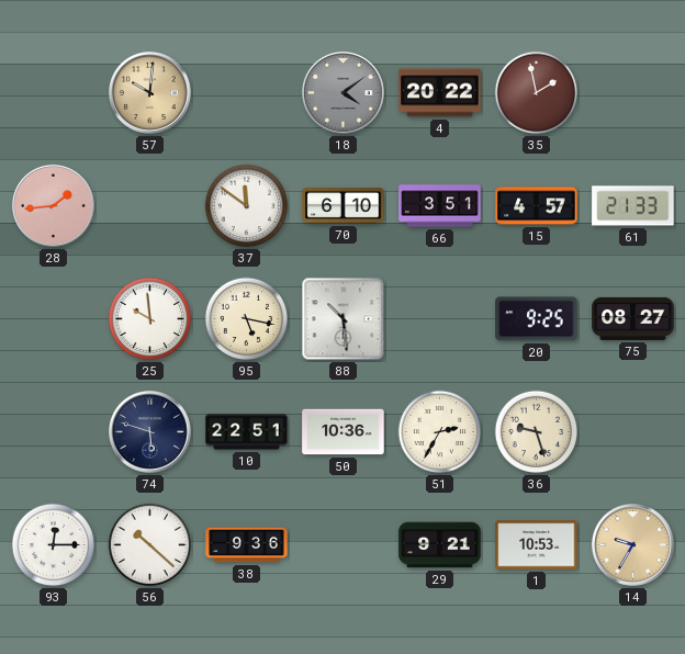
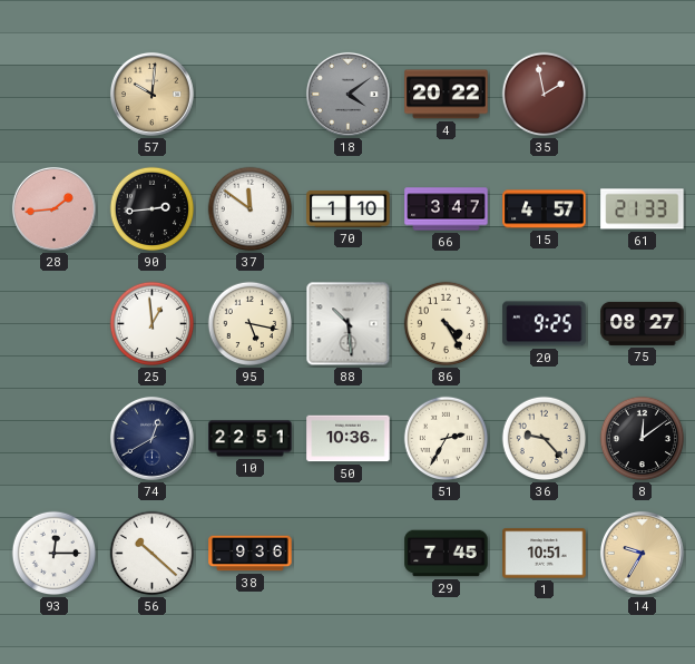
90: none -> 2:44 (153, 209)
70: 6:10 -> 1:10 (349, 208)
66: 3:51 -> 3:47 (447, 209)
25: 9:59 -> 12:59 (153, 324)
86: none -> 4:25 (447, 324)
74: 5:48 -> 12:40 (151, 438)
36: 9:27 -> 9:23 (545, 439)
8: none -> 12:09 (643, 439)
29: 9:21 -> 7:45 (447, 554)
1: 10:53 -> 10:51 (545, 554)
